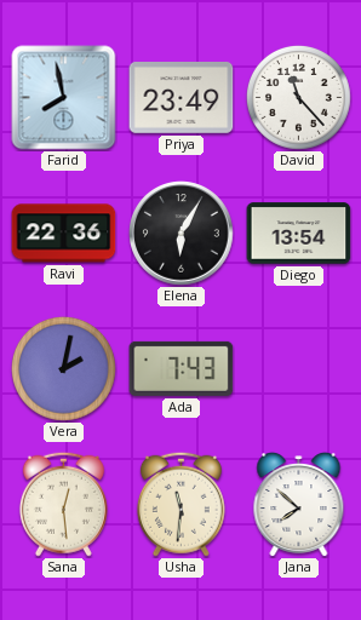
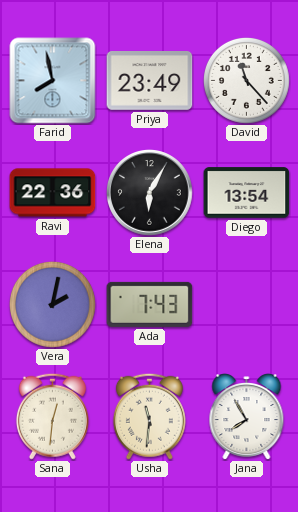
Sana: 12:29 -> 12:31 (52, 416)
Jana: 7:52 -> 7:55 (247, 417)
